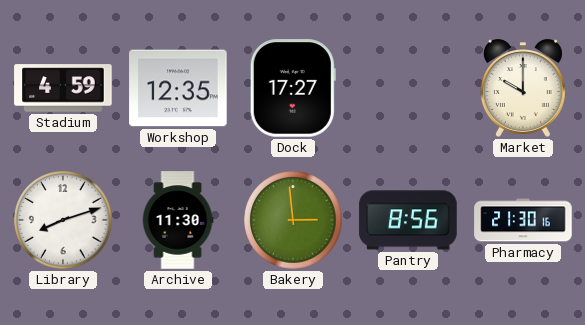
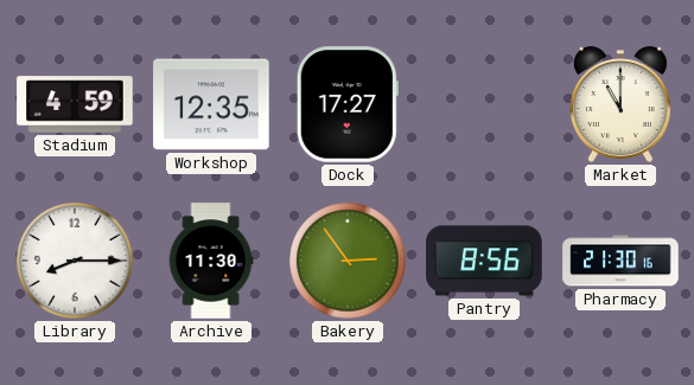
Market: 10:00 -> 11:00 (620, 104)
Library: 8:12 -> 8:15 (75, 261)
Bakery: 2:59 -> 2:54 (348, 261)
